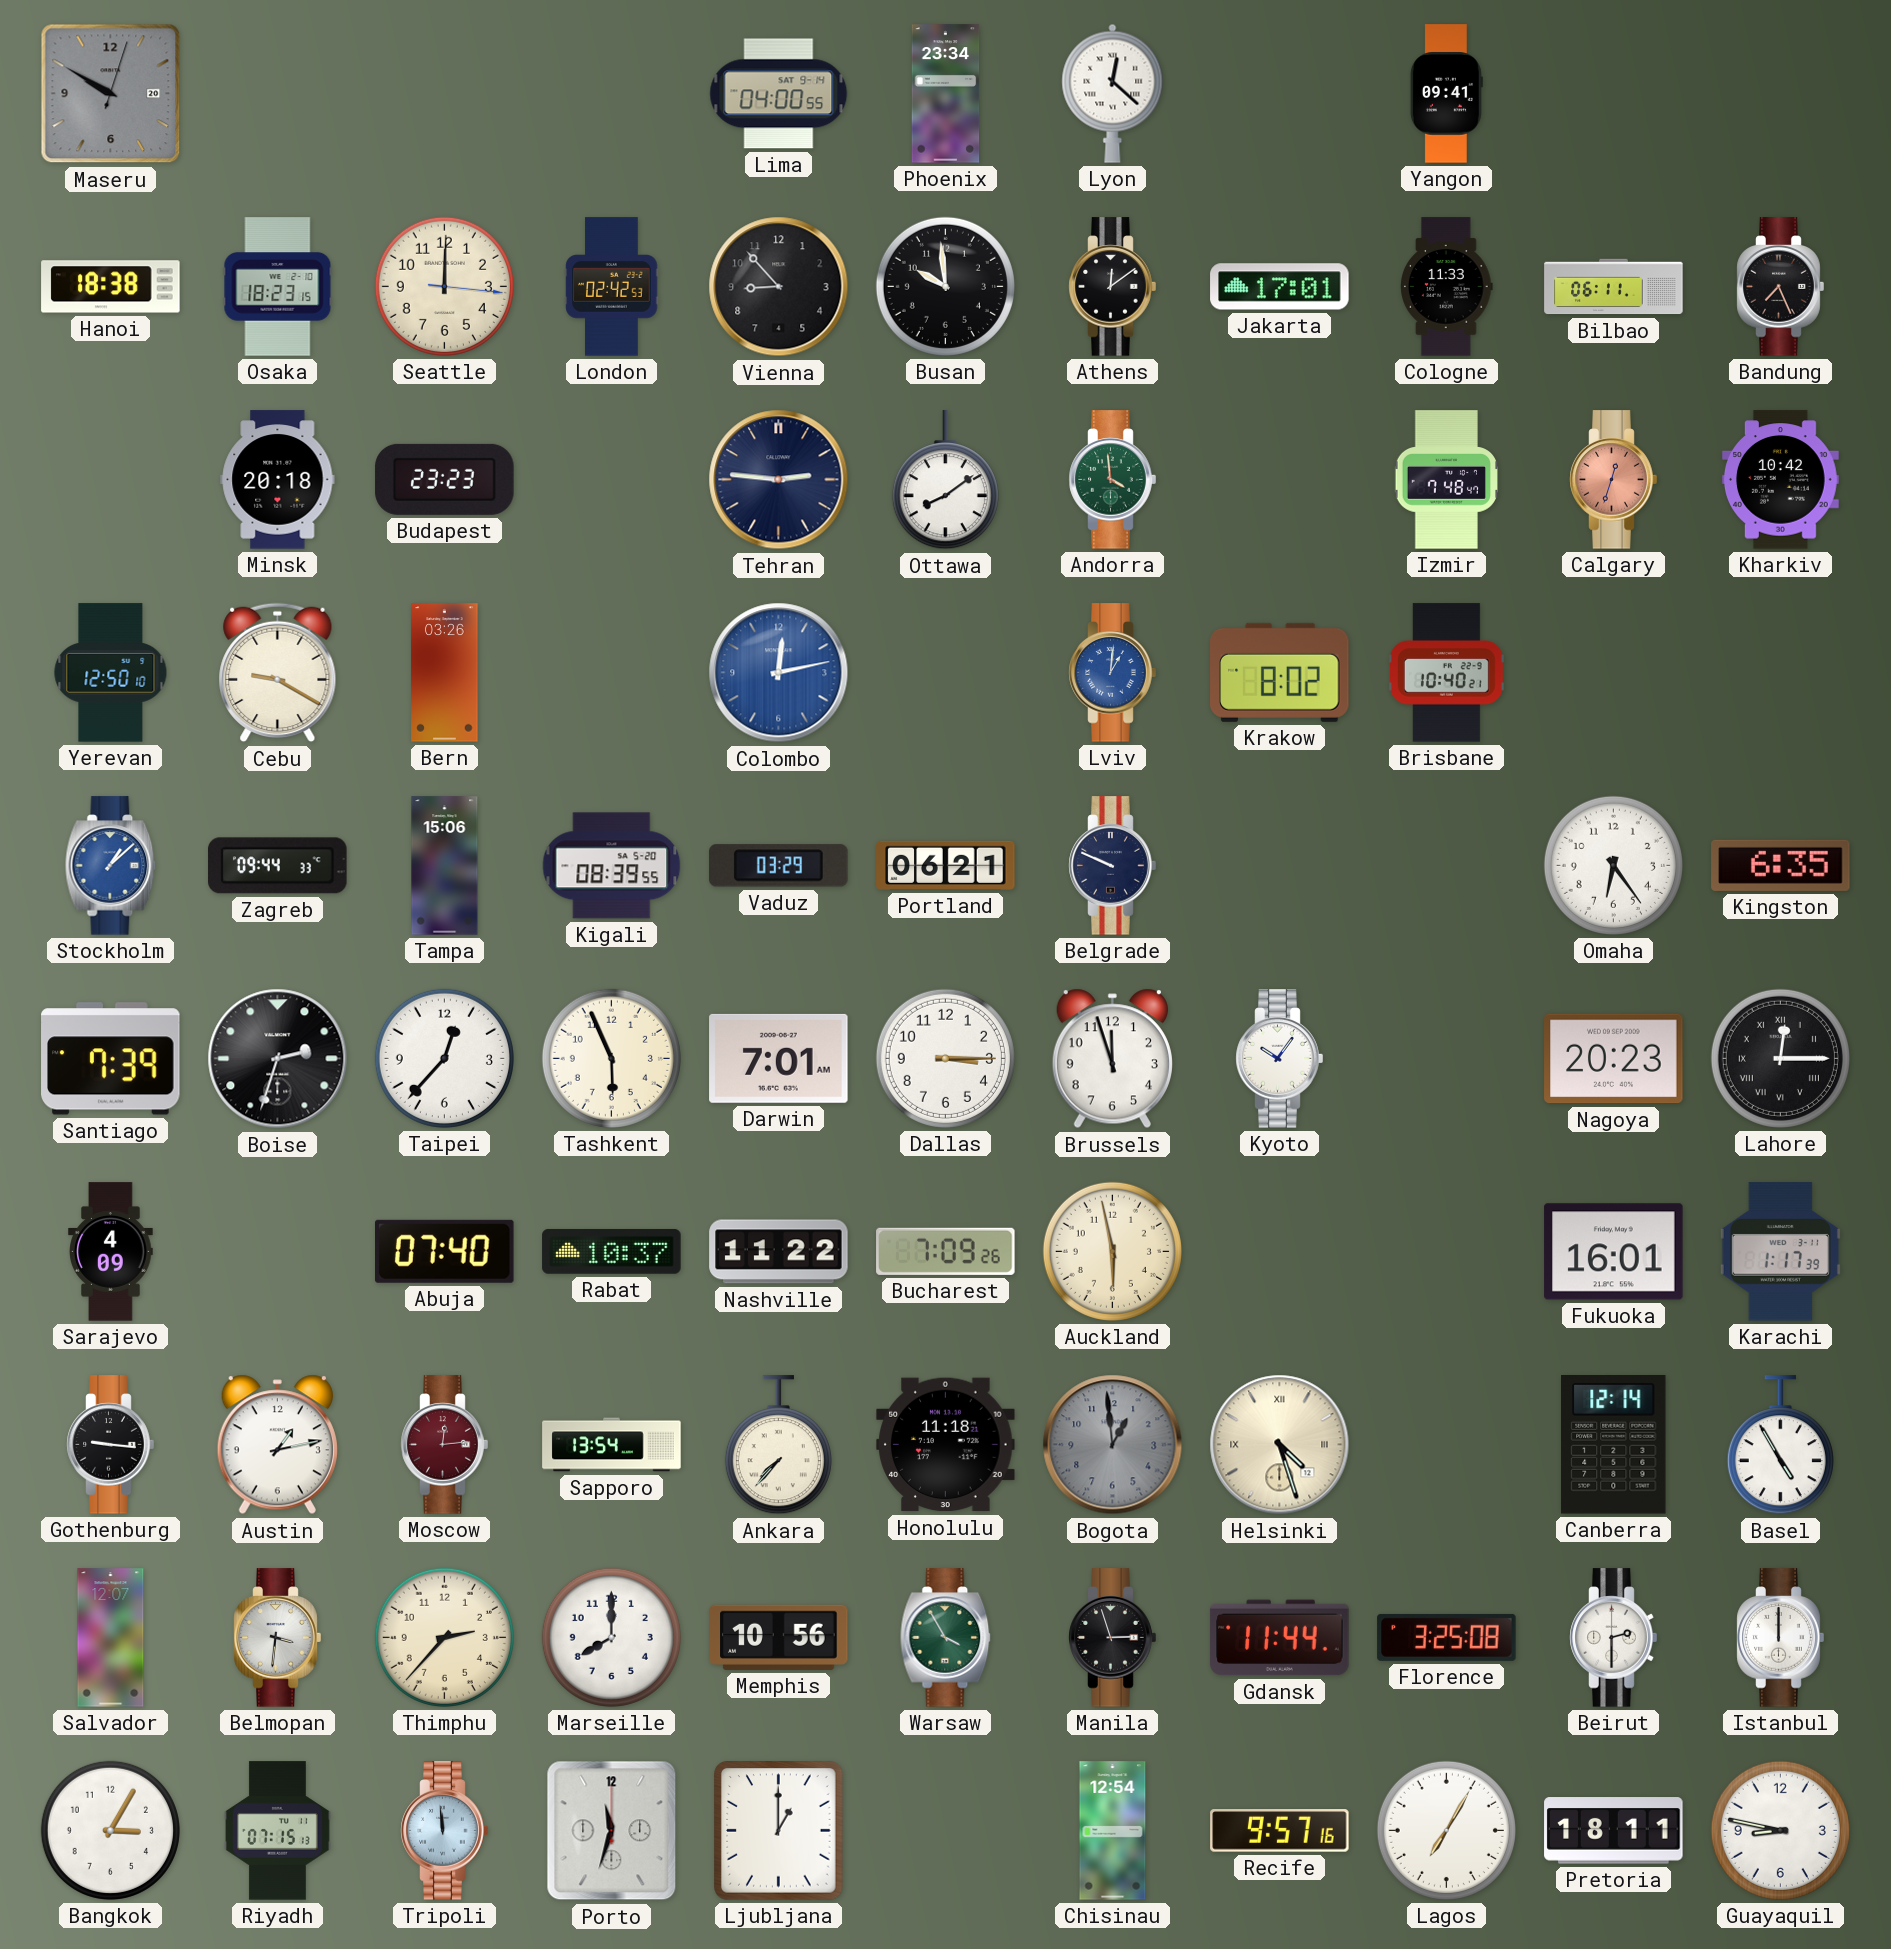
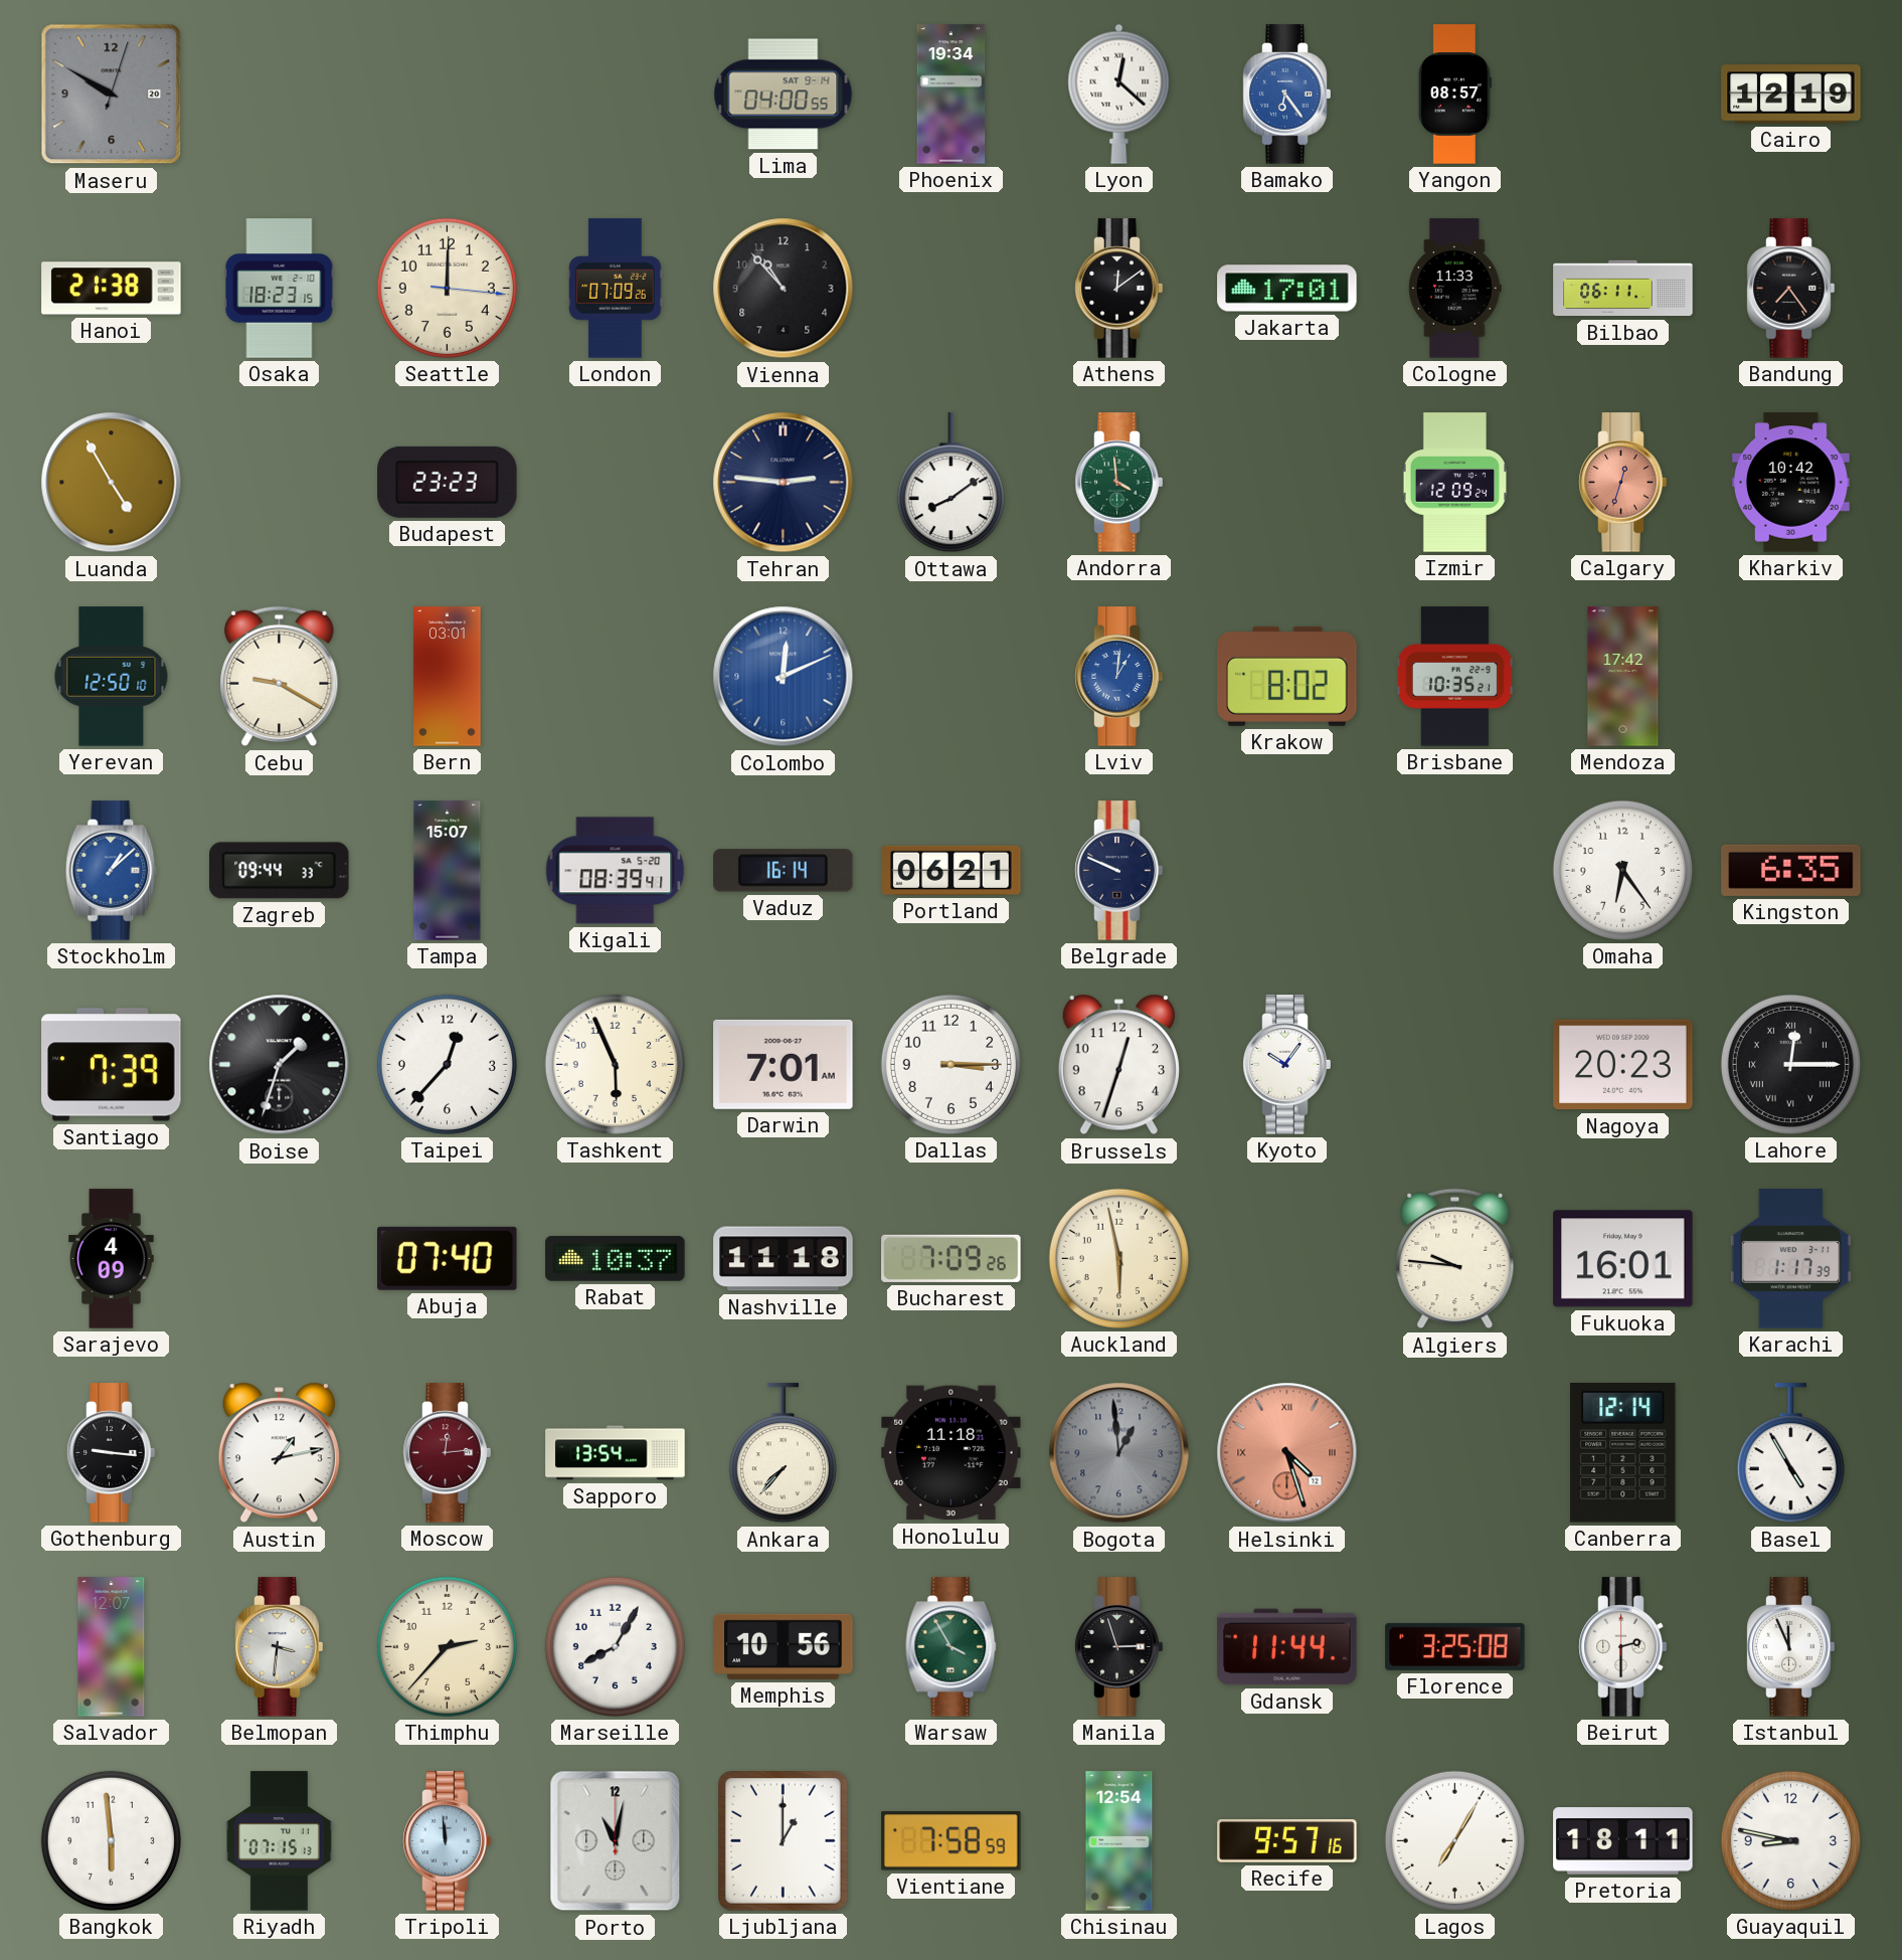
Phoenix: 23:34 -> 19:34 (952, 95)
Bamako: none -> 6:24 (1287, 95)
Yangon: 09:41 -> 08:57 (1454, 95)
Cairo: none -> 12:19 (1791, 95)
Hanoi: 18:38 -> 21:38 (112, 289)
London: 02:42 -> 07:09 (616, 289)
Vienna: 8:53 -> 10:53 (784, 289)
Busan: 9:59 -> none (945, 286)
Bandung: 7:26 -> 7:24 (1791, 289)
Luanda: none -> 4:55 (112, 483)
Minsk: 20:18 -> none (278, 480)
Izmir: 7:48 -> 12:09 (1454, 483)
Bern: 03:26 -> 03:01 (448, 677)
Colombo: 12:13 -> 12:11 (784, 677)
Brisbane: 10:40 -> 10:35 (1454, 677)
Mendoza: none -> 17:42 (1623, 677)
Tampa: 15:06 -> 15:07 (448, 871)
Kigali: 08:39:55 -> 08:39:41 (616, 871)
Vaduz: 03:29 -> 16:14 (784, 871)
Boise: 2:33 -> 1:33 (280, 1065)
Brussels: 11:57 -> 12:33 (1118, 1065)
Nashville: 11:22 -> 11:18 (784, 1259)
Algiers: none -> 9:46 (1455, 1259)
Helsinki dial: cream -> salmon (1287, 1453)
Marseille: 8:00 -> 8:05 (615, 1646)
Istanbul: 12:00 -> 11:56 (1791, 1647)
Bangkok: 3:05 -> 5:59 (111, 1840)
Porto: 11:33 -> 11:02 (616, 1841)
Vientiane: none -> 7:58 (952, 1841)
